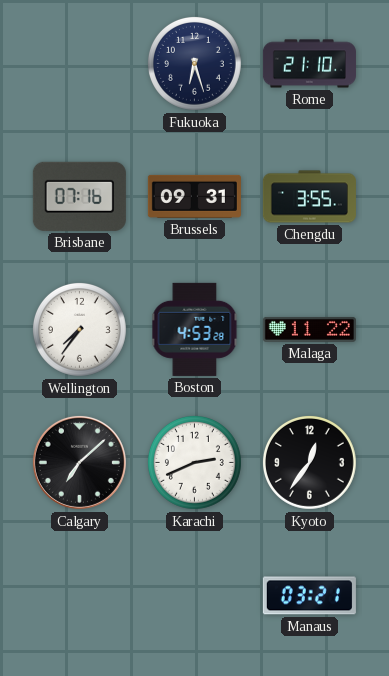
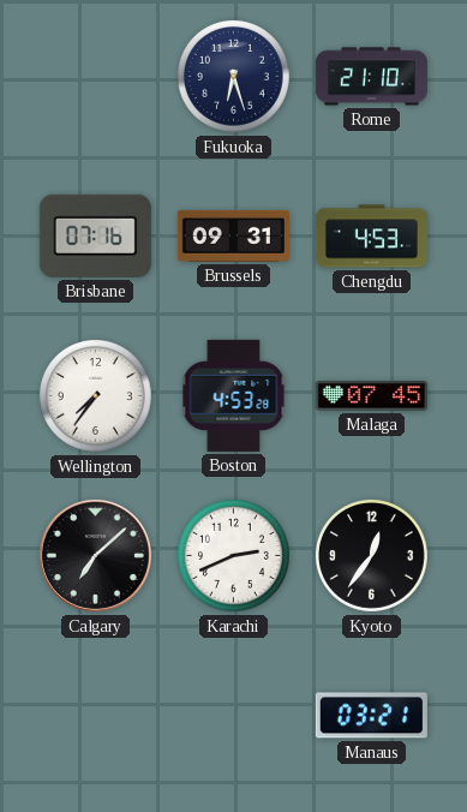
Chengdu: 3:55 -> 4:53 (371, 237)
Malaga: 11:22 -> 07:45 (371, 395)
